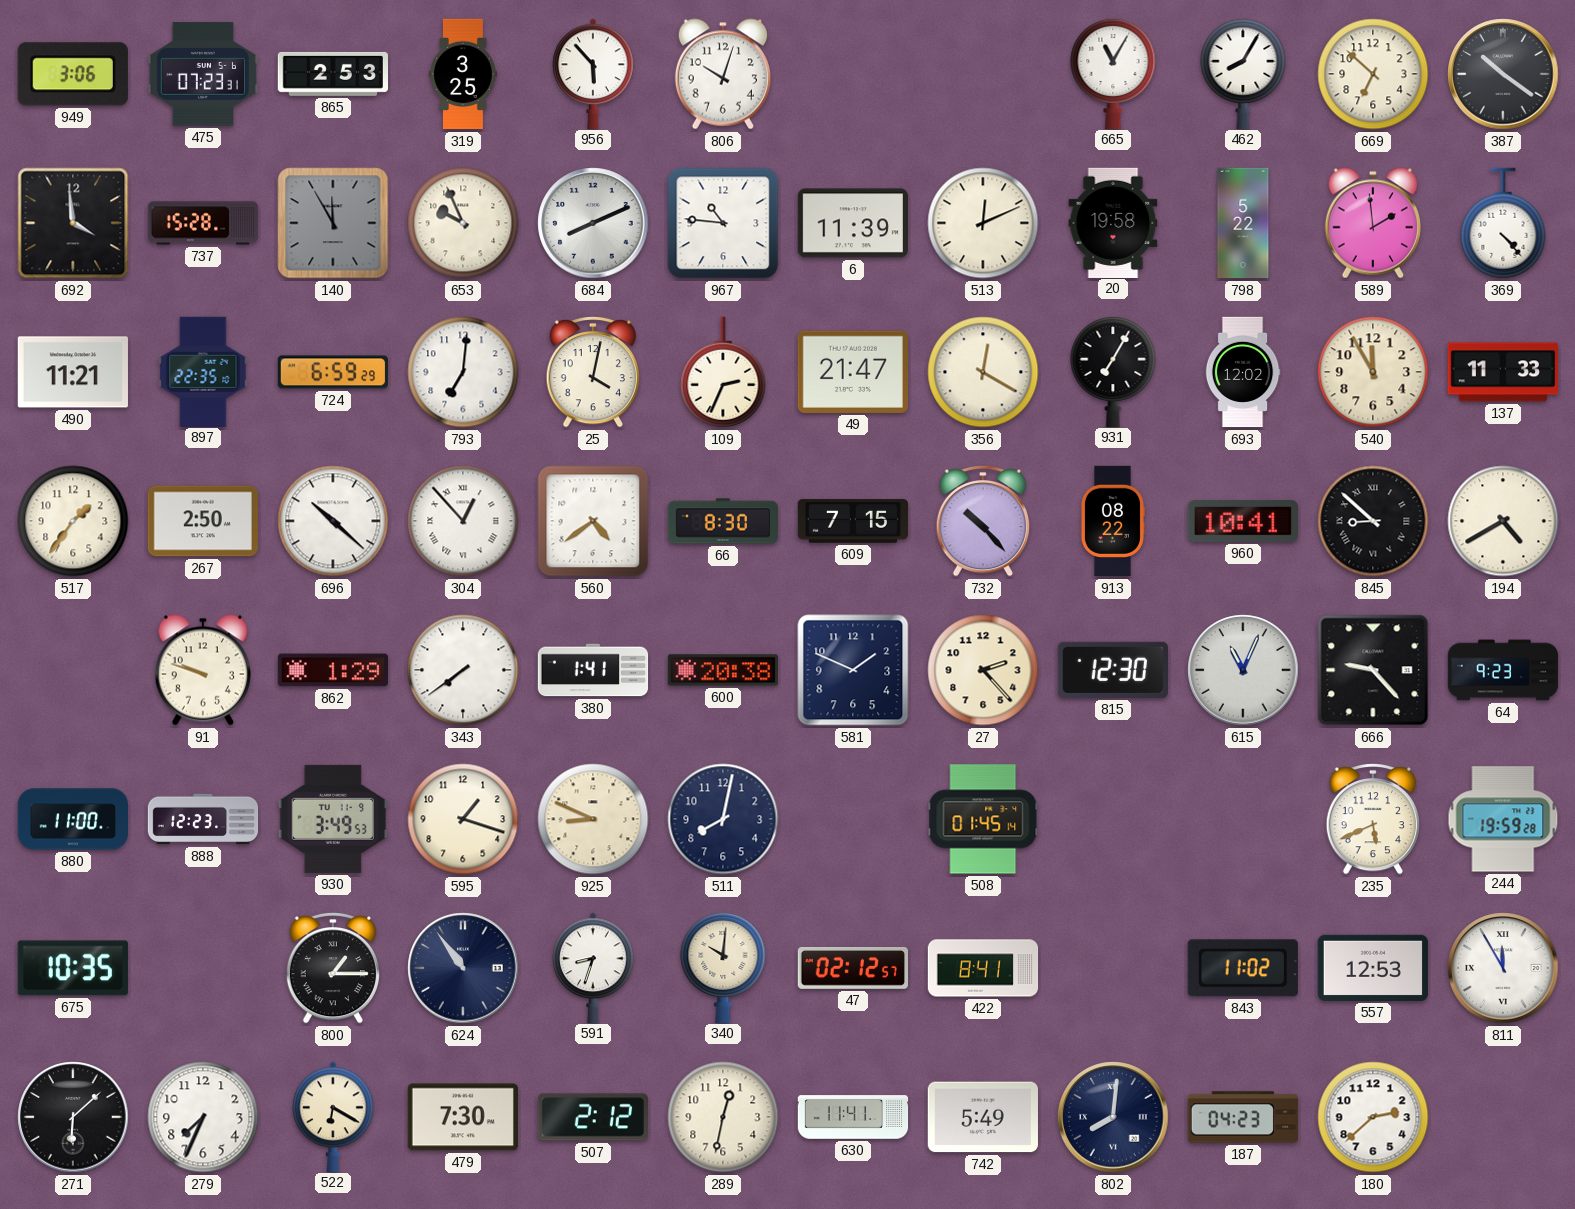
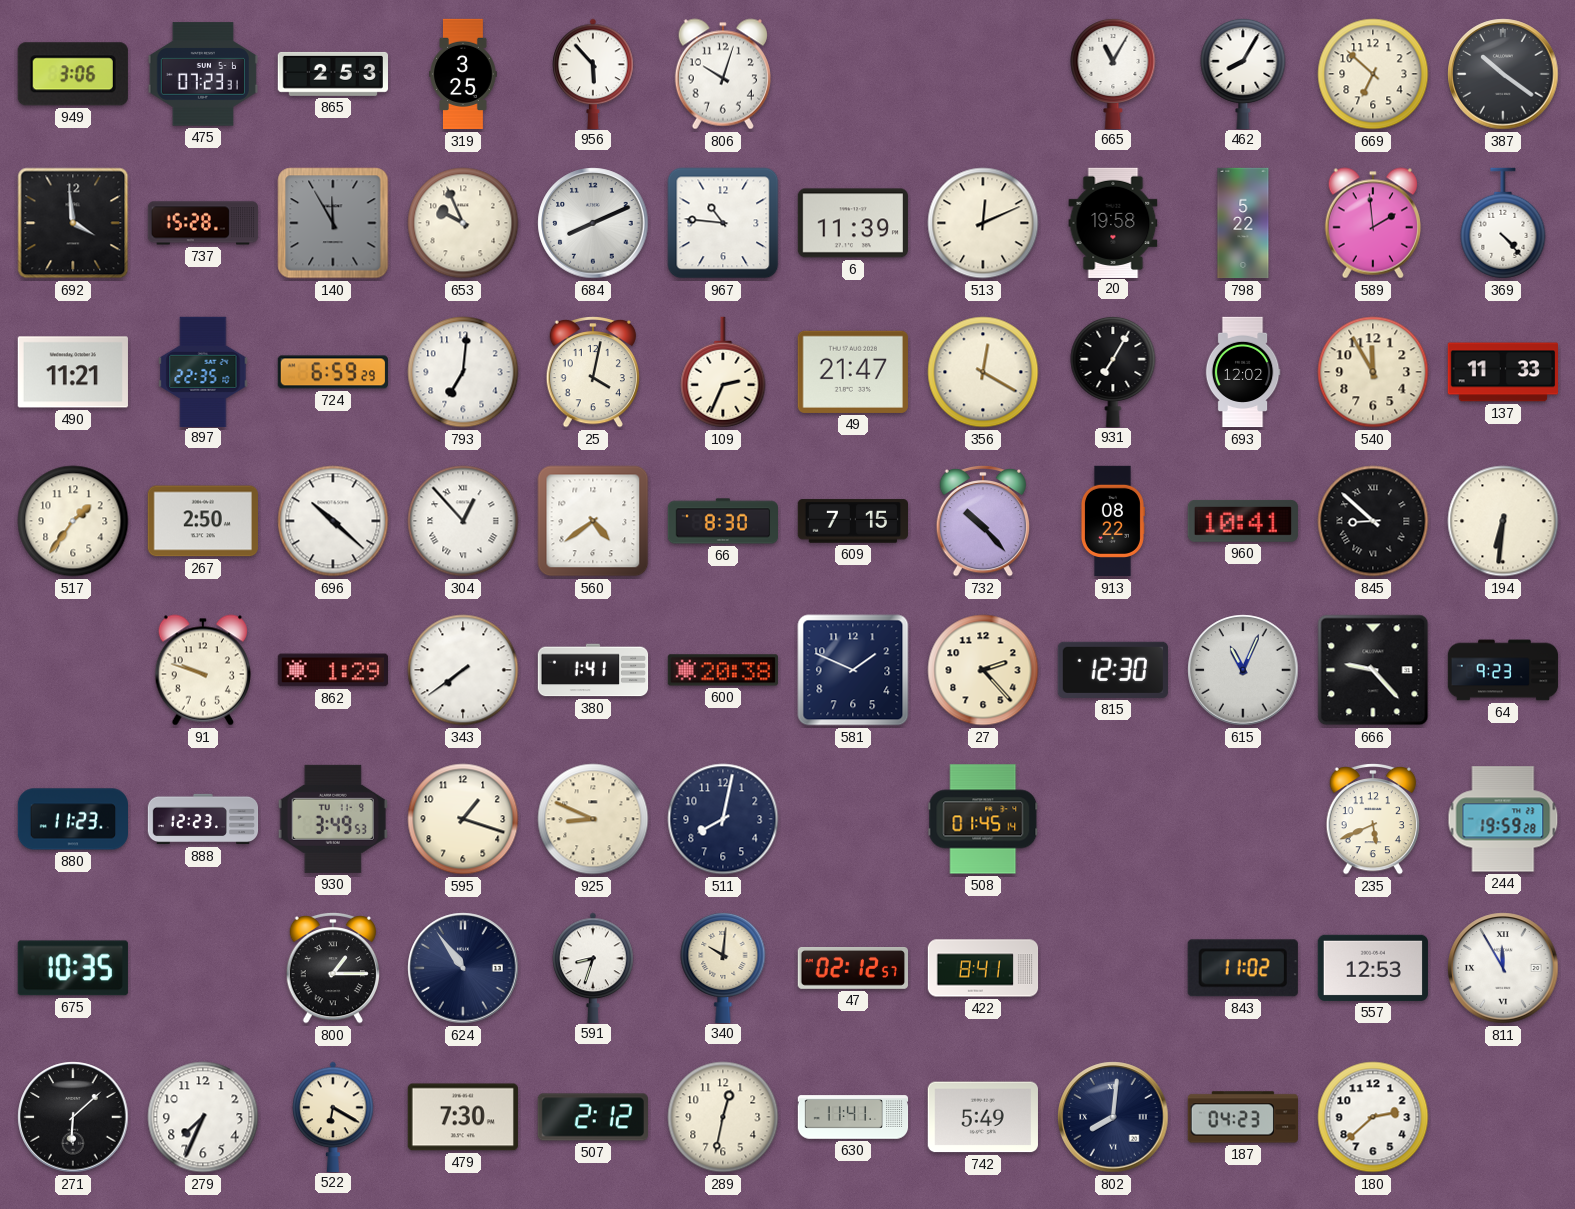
194: 4:40 -> 6:31 (1503, 521)
880: 11:00 -> 11:23 (72, 819)
